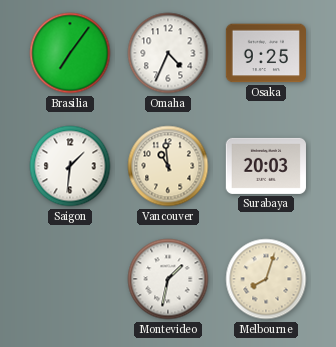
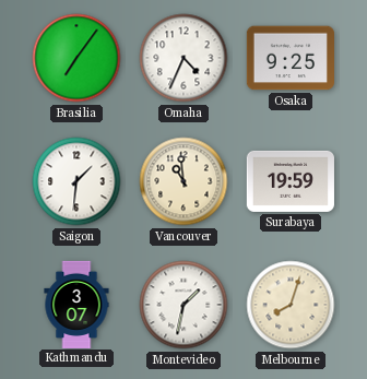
Surabaya: 20:03 -> 19:59 (291, 181)
Kathmandu: none -> 3:07 (76, 304)
